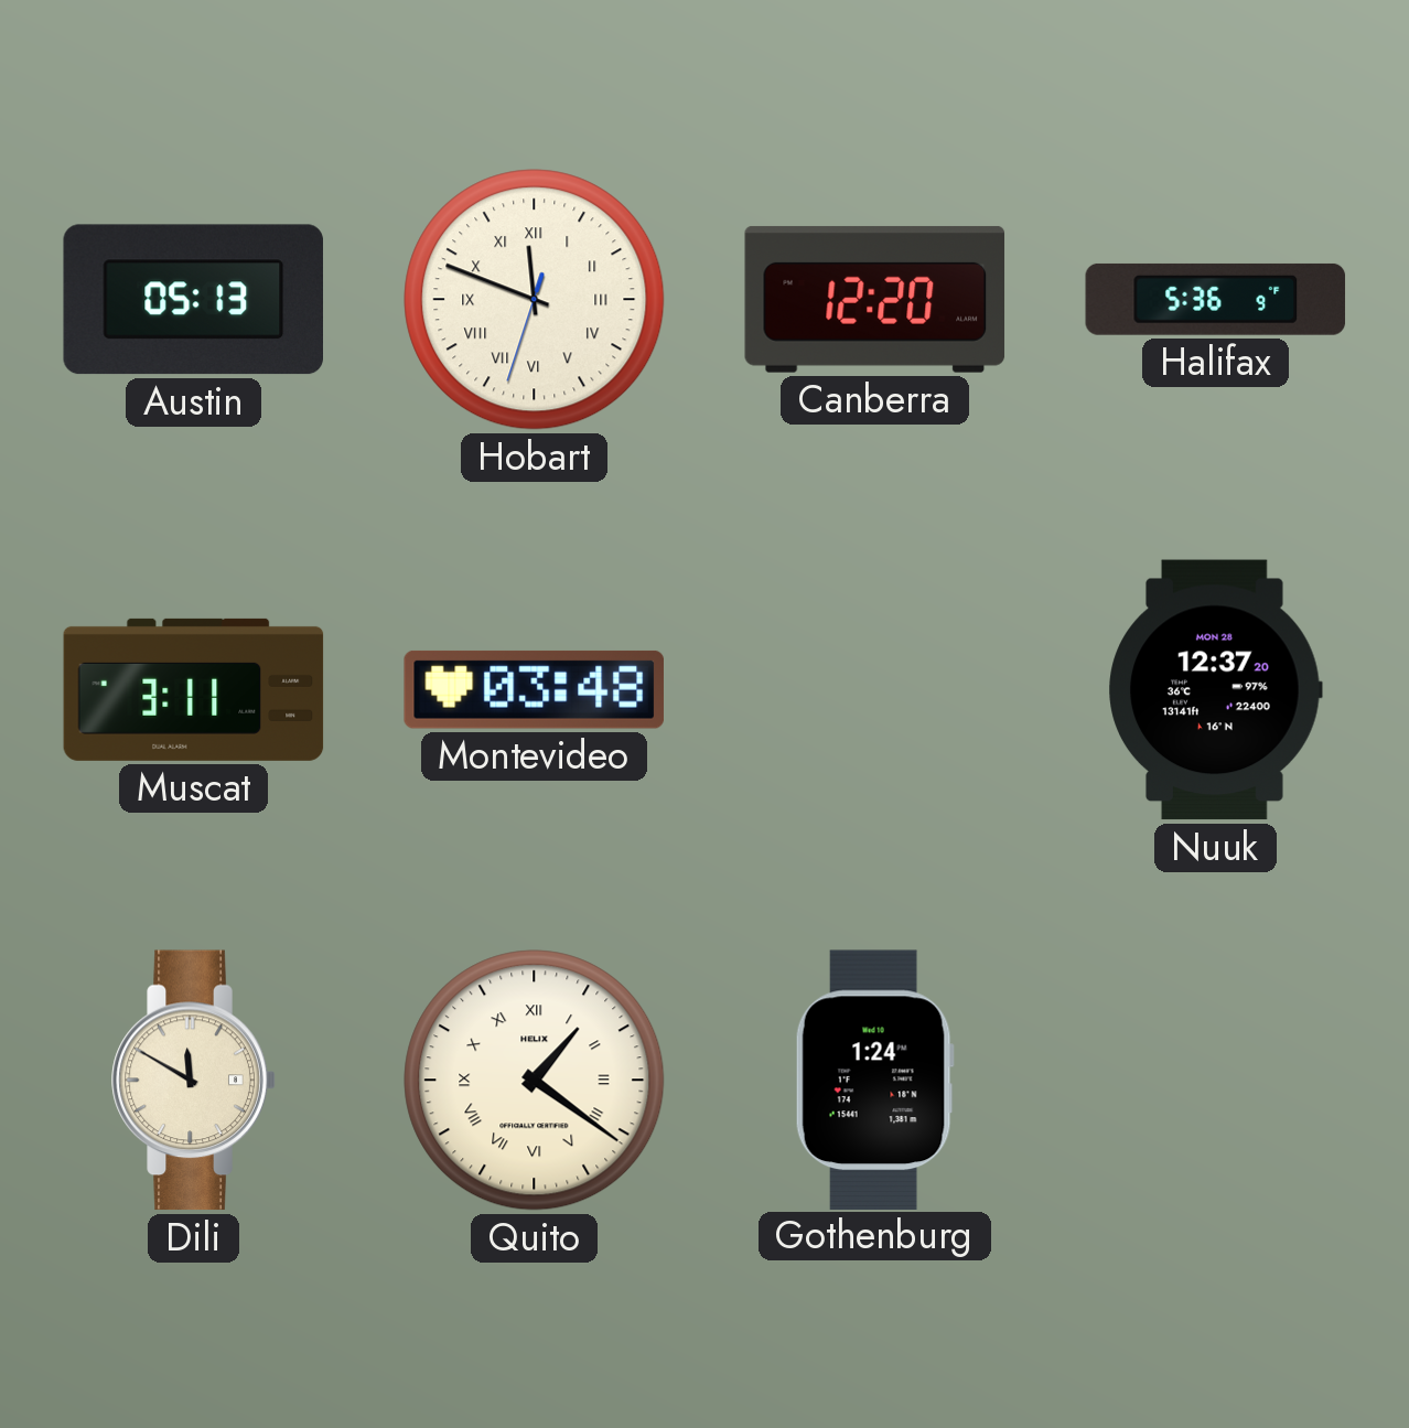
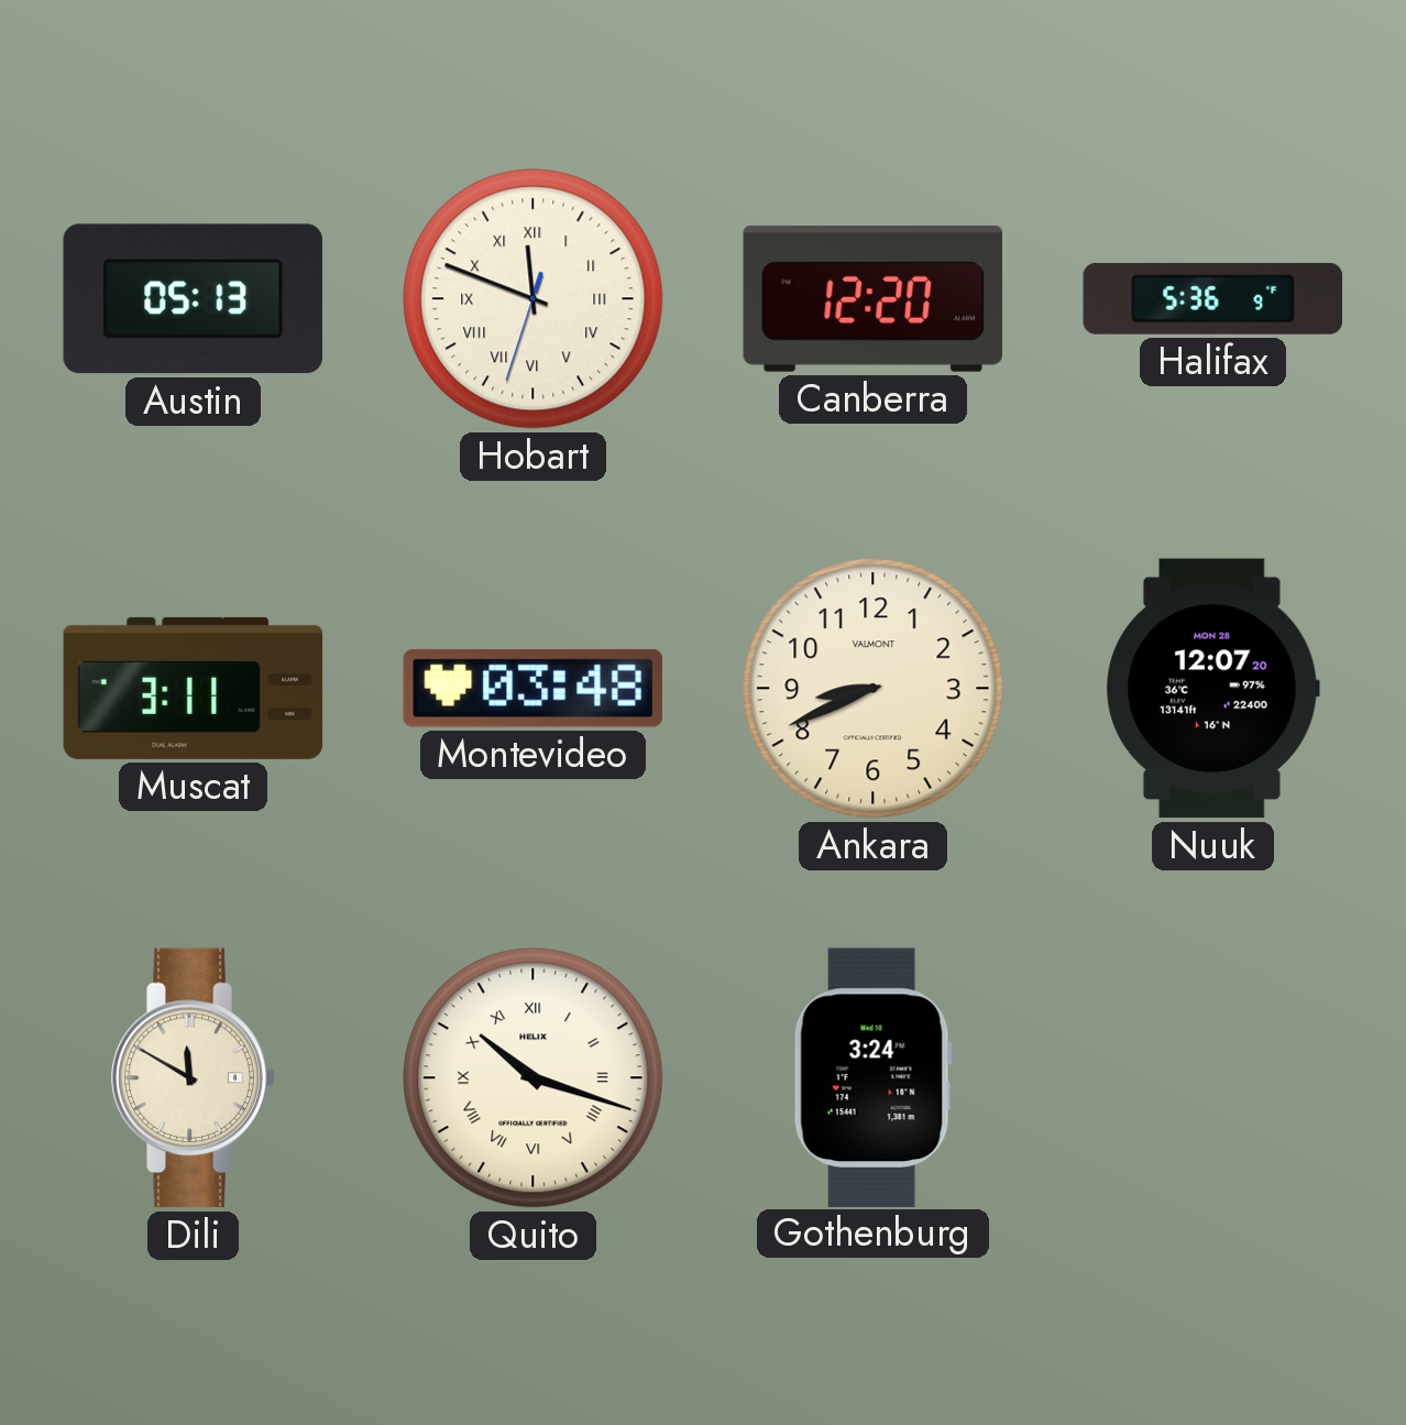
Ankara: none -> 8:41 (874, 689)
Nuuk: 12:37 -> 12:07 (1212, 689)
Quito: 1:21 -> 10:18 (534, 1078)
Gothenburg: 1:24 -> 3:24 (872, 1077)
